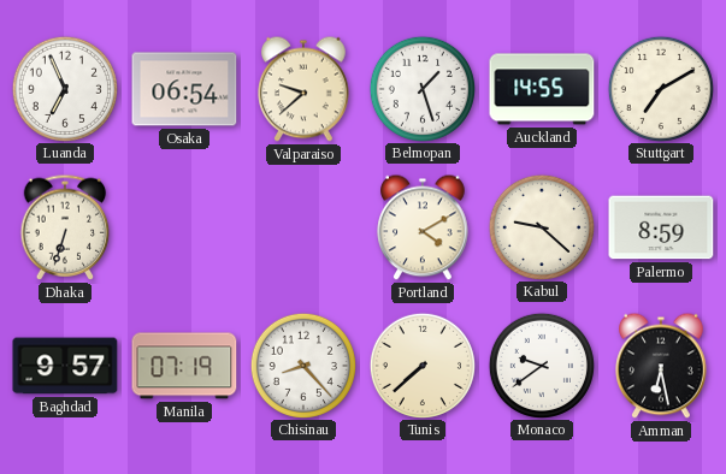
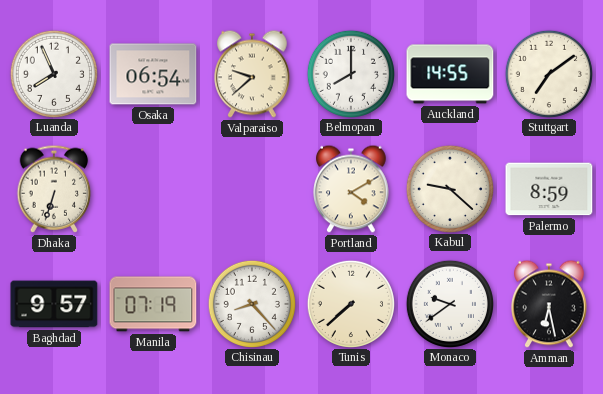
Luanda: 6:56 -> 7:56 (53, 73)
Belmopan: 1:27 -> 8:00 (350, 73)
Stuttgart: 7:10 -> 7:09 (548, 73)
